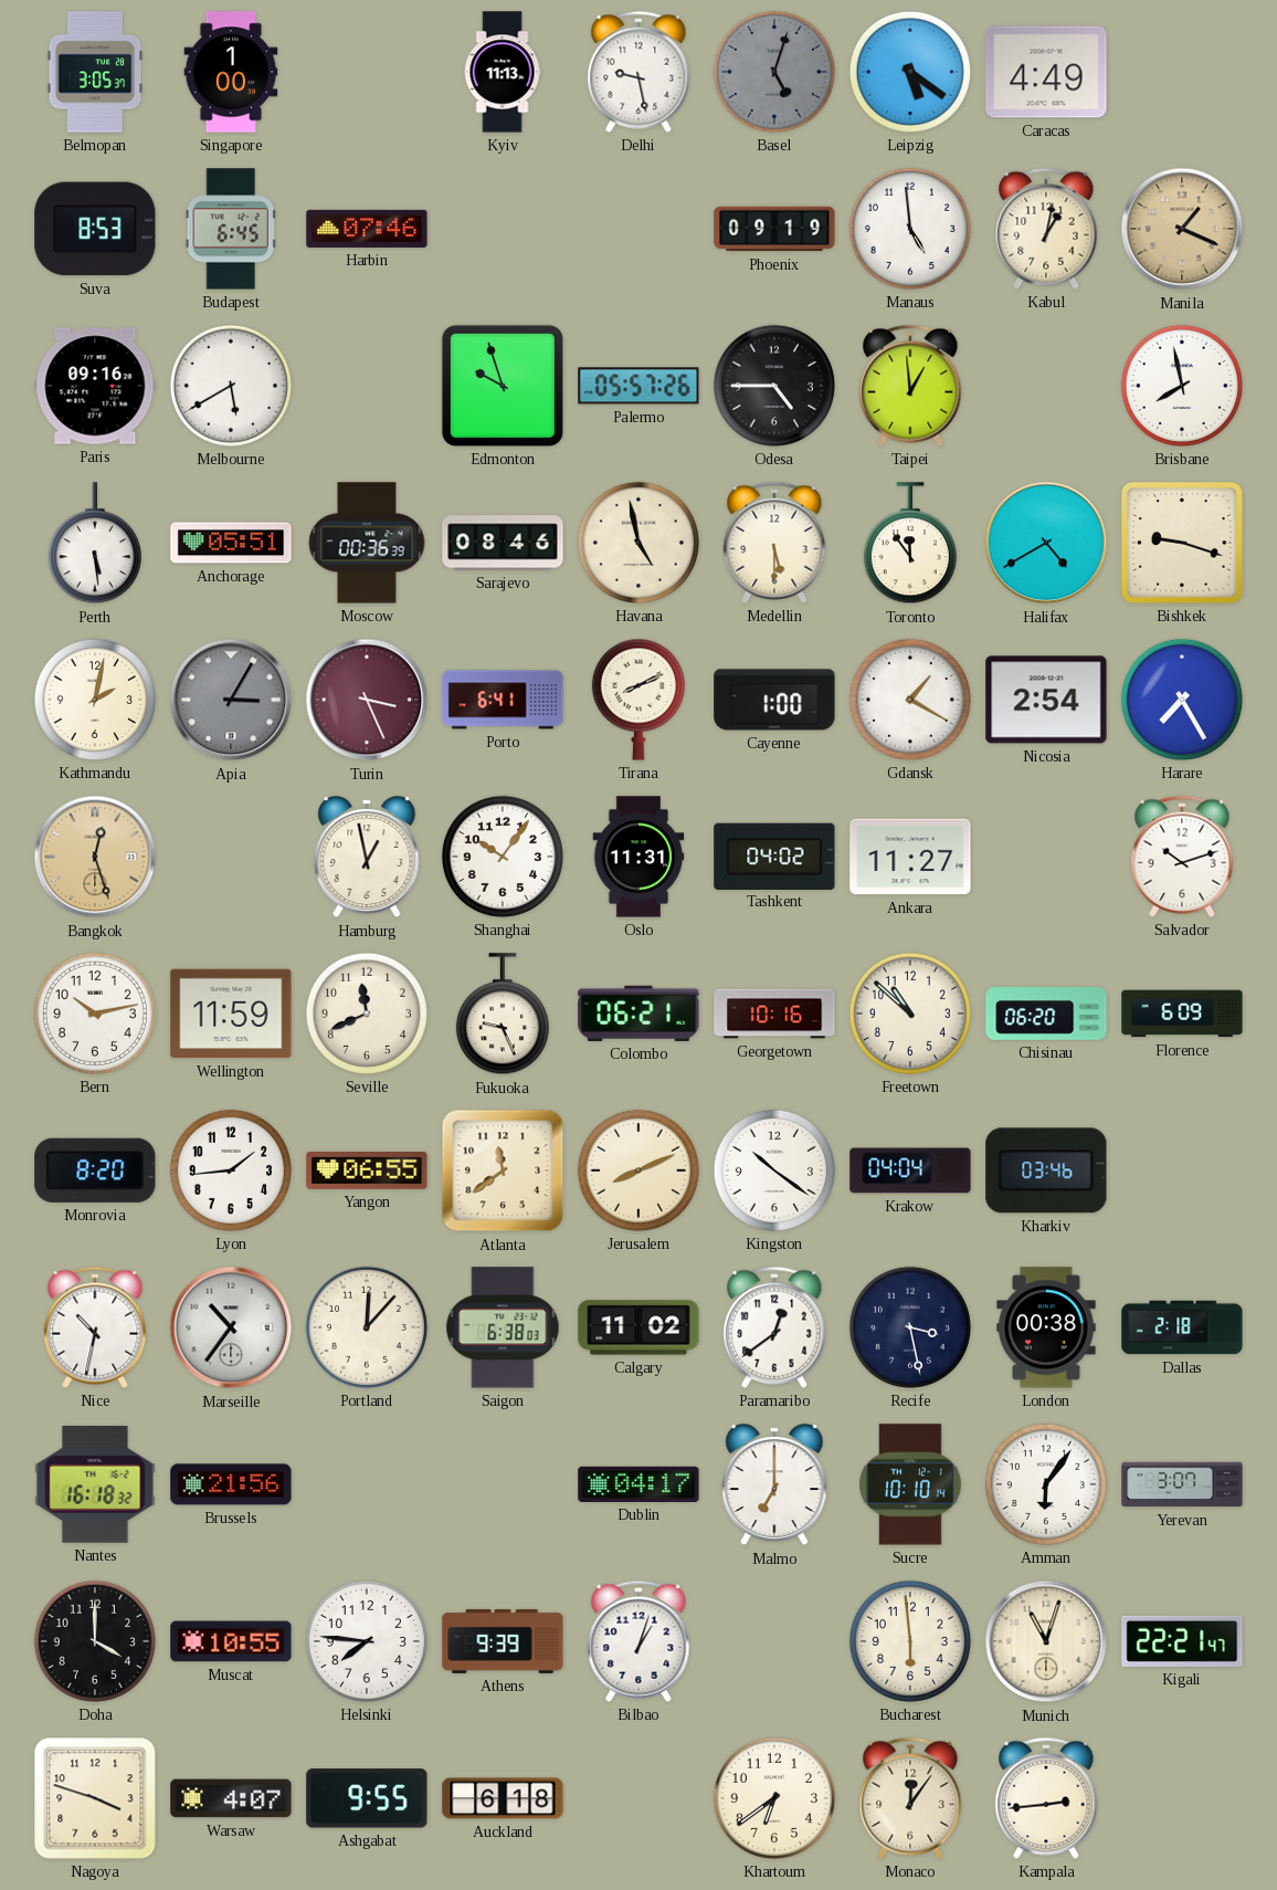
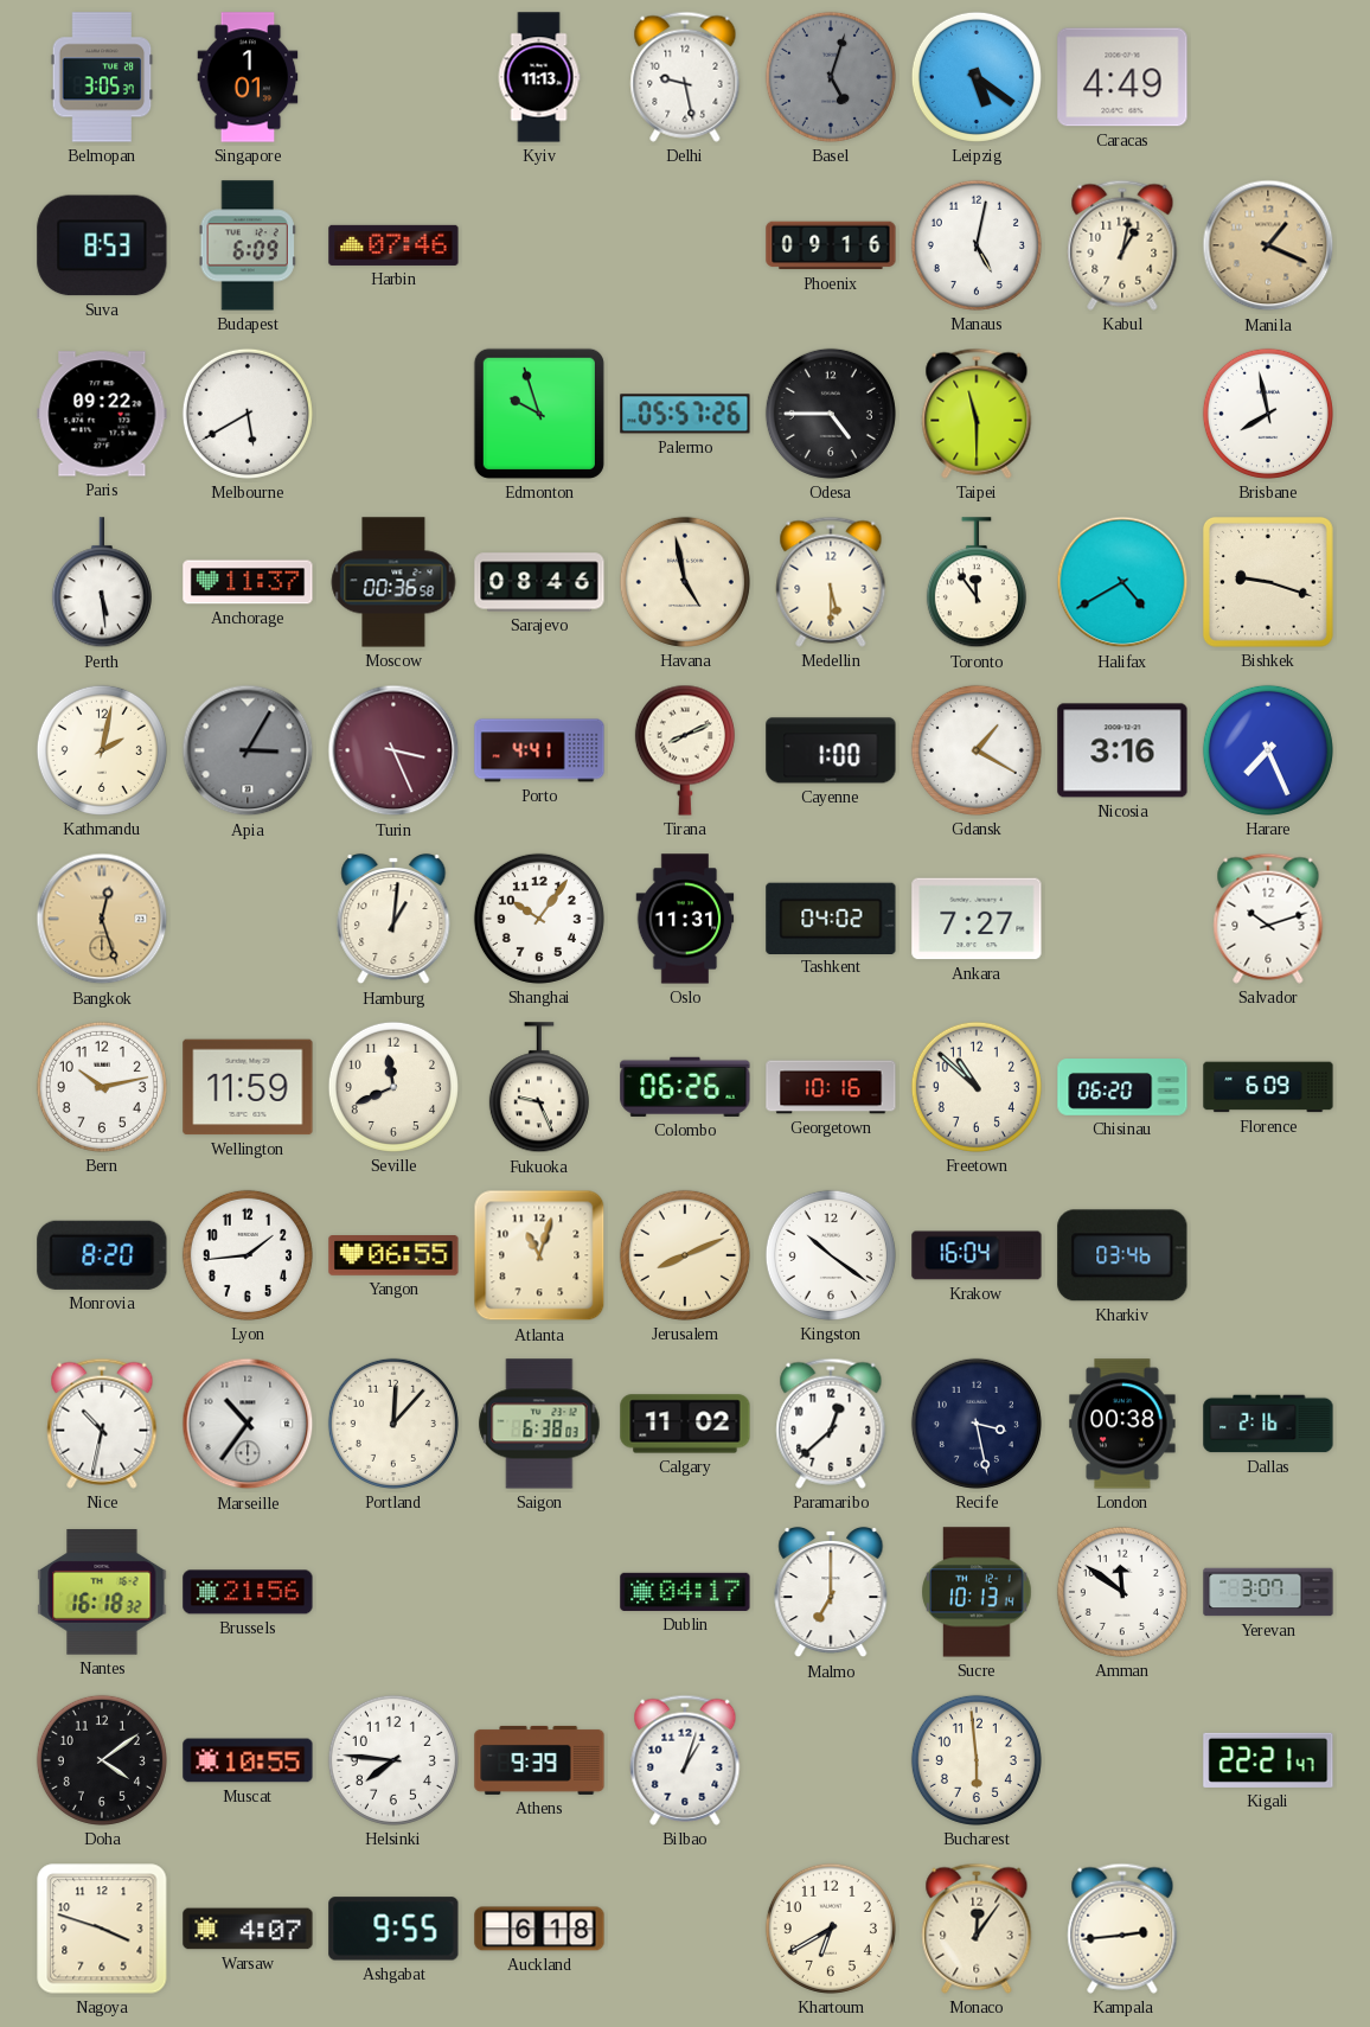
Singapore: 1:00 -> 1:01 (248, 77)
Budapest: 6:45 -> 6:09 (248, 245)
Phoenix: 09:19 -> 09:16 (831, 245)
Manaus: 4:59 -> 5:02 (977, 245)
Paris: 09:16 -> 09:22 (102, 414)
Taipei: 12:59 -> 11:30 (977, 414)
Anchorage: 05:51 -> 11:37 (248, 582)
Moscow: 00:36:39 -> 00:36:58 (393, 582)
Porto: 6:41 -> 4:41 (539, 750)
Nicosia: 2:54 -> 3:16 (1122, 750)
Harare: 7:25 -> 7:26 (1268, 750)
Hamburg: 12:58 -> 1:01 (393, 919)
Ankara: 11:27 -> 7:27 (977, 919)
Colombo: 06:21 -> 06:26 (685, 1087)
Atlanta: 11:39 -> 11:03 (539, 1255)
Krakow: 04:04 -> 16:04 (977, 1255)
Paramaribo: 12:39 -> 12:38 (831, 1424)
Dallas: 2:18 -> 2:16 (1268, 1424)
Sucre: 10:10 -> 10:13 (977, 1592)
Amman: 6:06 -> 11:51 (1122, 1592)
Doha: 4:00 -> 4:09 (102, 1760)
Munich: 11:03 -> none (1046, 1641)
Khartoum: 6:39 -> 6:40 (831, 1929)
